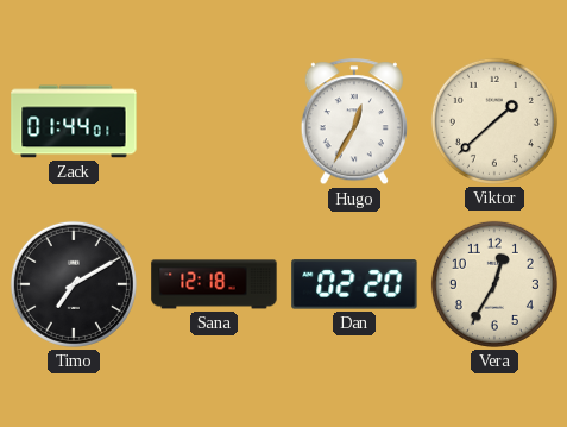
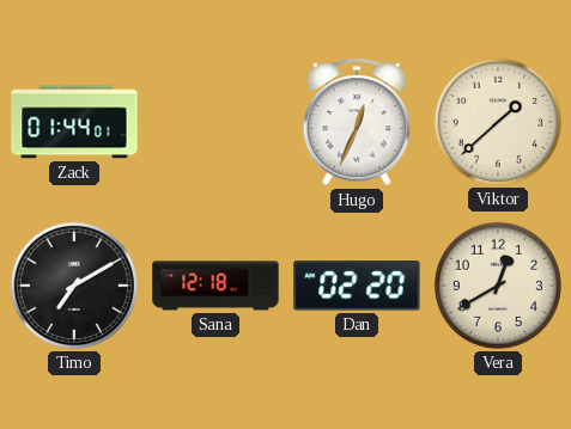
Hugo: 12:35 -> 12:34 (357, 123)
Vera: 12:35 -> 12:40 (498, 286)
